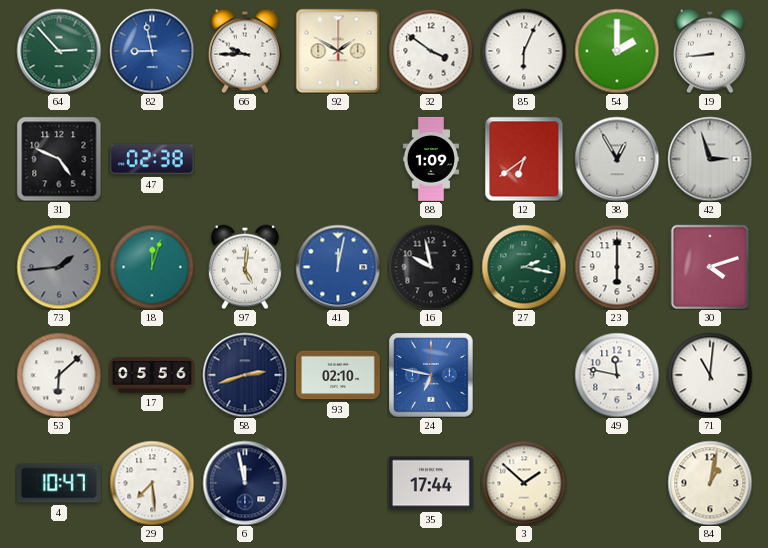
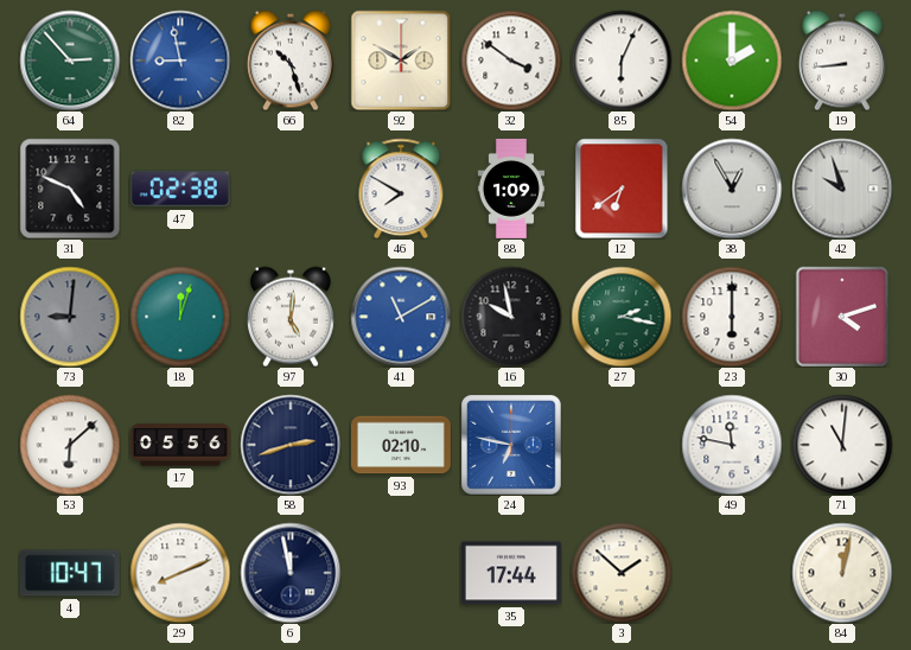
66: 9:45 -> 10:27 (291, 60)
46: none -> 7:50 (401, 189)
42: 2:57 -> 9:57 (842, 189)
73: 1:44 -> 9:01 (70, 317)
41: 12:02 -> 11:10 (401, 317)
29: 7:29 -> 8:11 (180, 573)
84: 1:02 -> 12:02 (842, 573)
